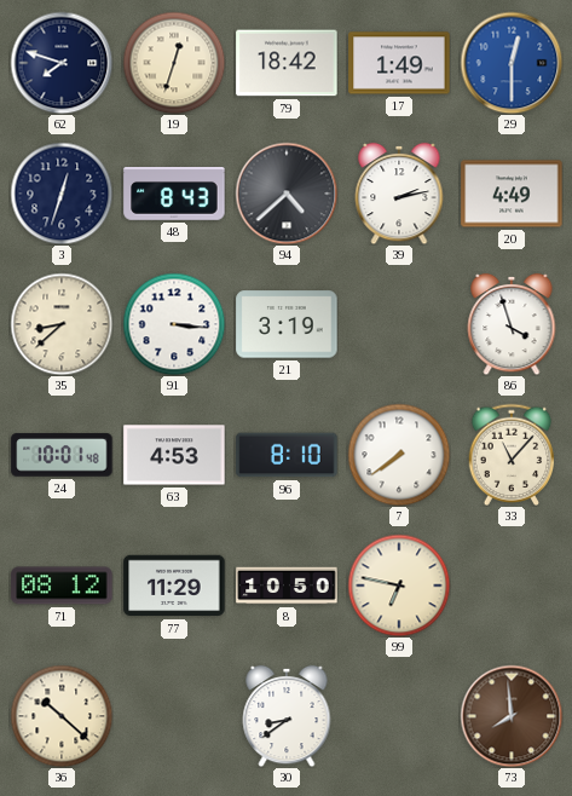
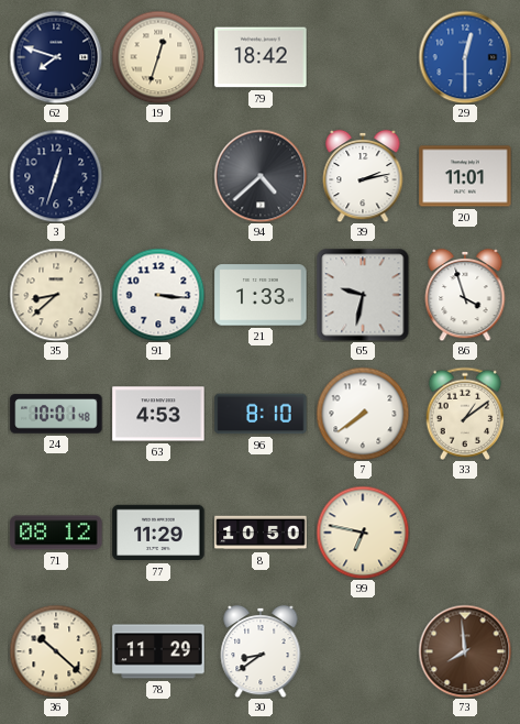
17: 1:49 -> none (399, 63)
48: 8:43 -> none (174, 195)
20: 4:49 -> 11:01 (465, 176)
21: 3:19 -> 1:33 (261, 295)
65: none -> 9:32 (363, 295)
33: 11:07 -> 1:09 (465, 413)
78: none -> 11:29 (158, 651)
